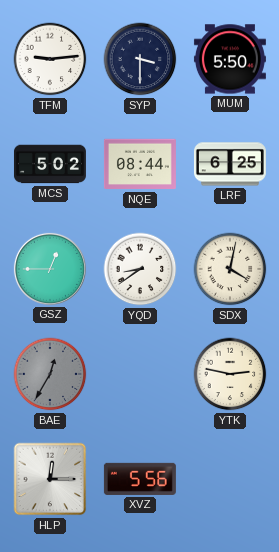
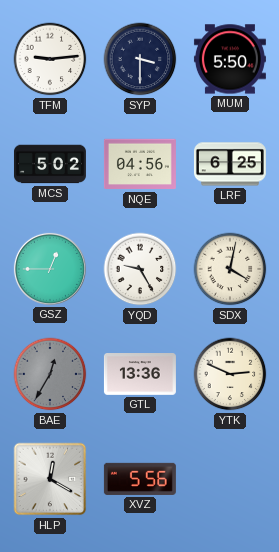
NQE: 08:44 -> 04:56 (140, 164)
YQD: 8:39 -> 9:25 (140, 269)
GTL: none -> 13:36 (140, 375)
YTK: 2:47 -> 2:49 (230, 374)
HLP: 12:15 -> 12:20 (50, 479)
